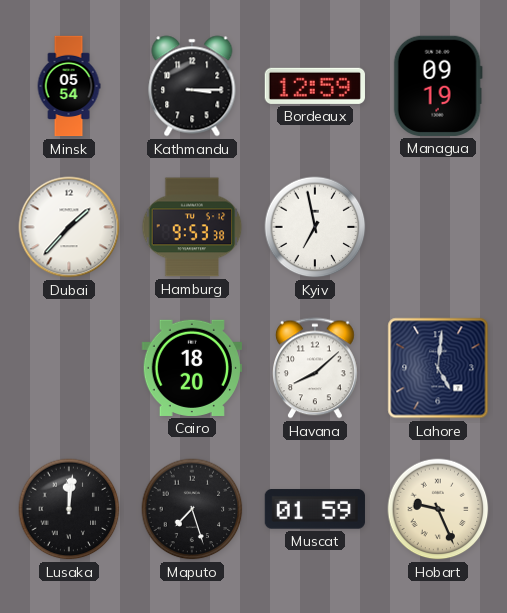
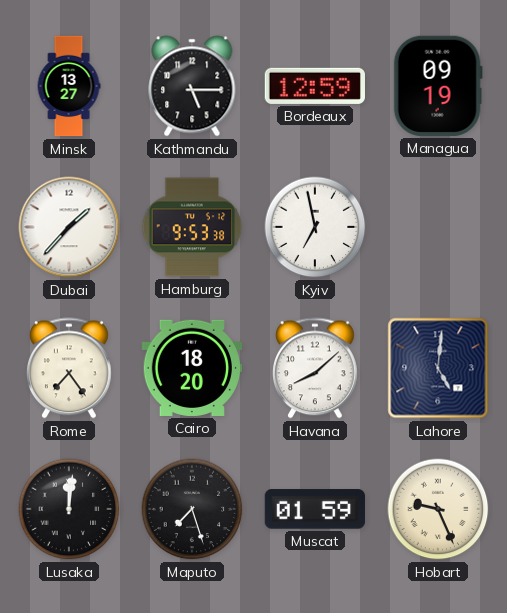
Minsk: 05:54 -> 13:27 (69, 86)
Kathmandu: 3:15 -> 5:15 (192, 86)
Rome: none -> 7:24 (70, 368)
